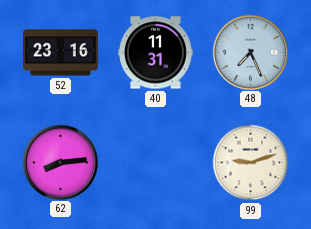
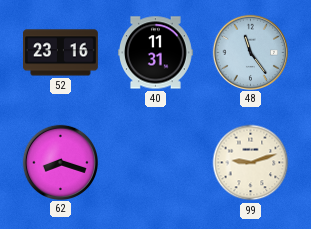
48: 7:26 -> 11:24 (250, 52)
62: 8:14 -> 8:18 (60, 162)
